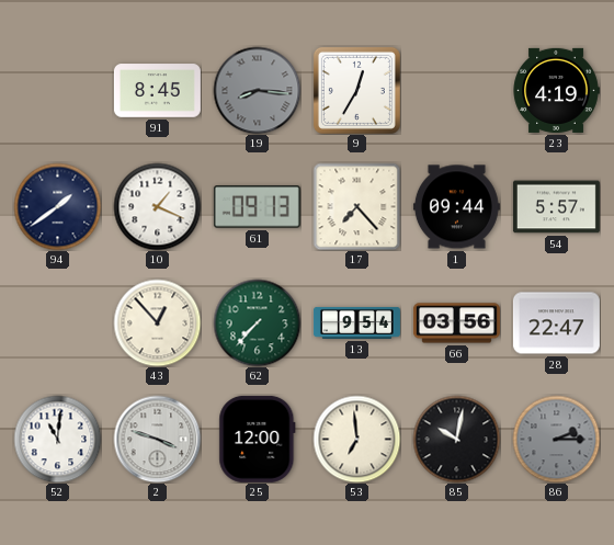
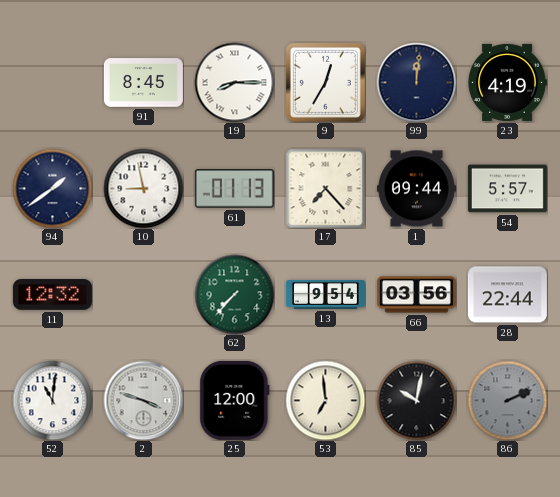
19: 8:16 -> 8:15 (234, 82)
19 dial: grey -> white (234, 82)
99: none -> 12:01 (416, 82)
10: 1:19 -> 8:58 (143, 188)
61: 09:13 -> 01:13 (234, 189)
11: none -> 12:32 (52, 295)
43: 12:53 -> none (157, 322)
28: 22:47 -> 22:44 (507, 295)
86: 2:15 -> 2:11 (507, 400)
